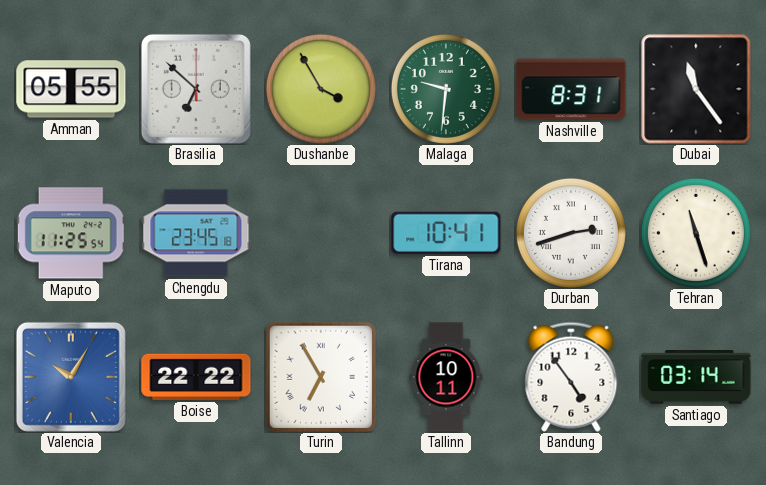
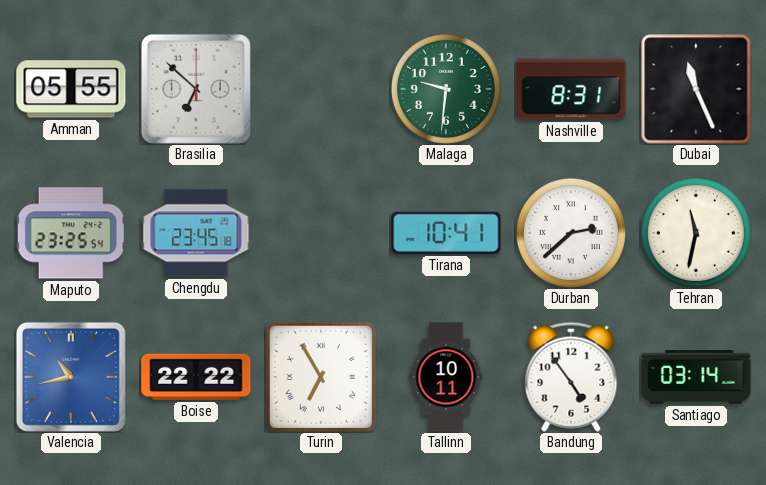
Dushanbe: 3:55 -> none (321, 89)
Dubai: 11:24 -> 11:26 (696, 89)
Maputo: 11:25 -> 23:25 (71, 233)
Durban: 2:42 -> 2:38 (571, 233)
Tehran: 11:27 -> 11:32 (696, 233)
Valencia: 10:05 -> 10:43 (71, 377)
